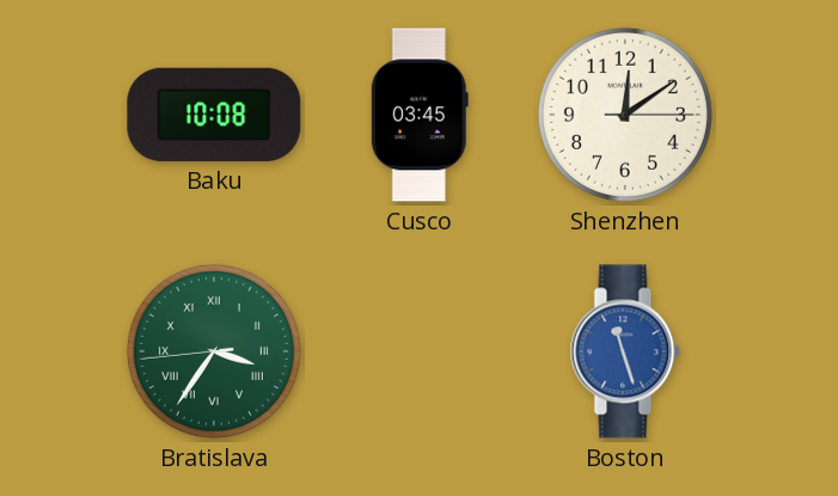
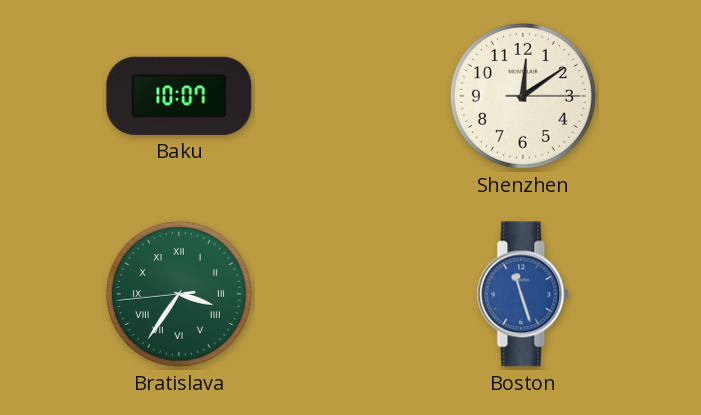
Baku: 10:08 -> 10:07 (179, 96)
Cusco: 03:45 -> none (420, 115)
